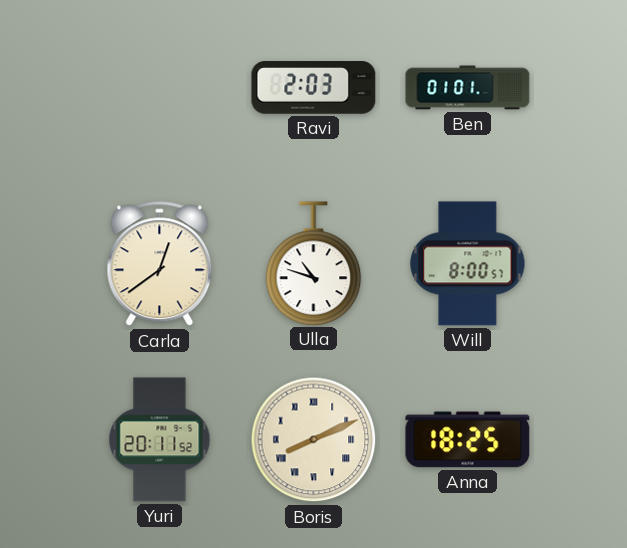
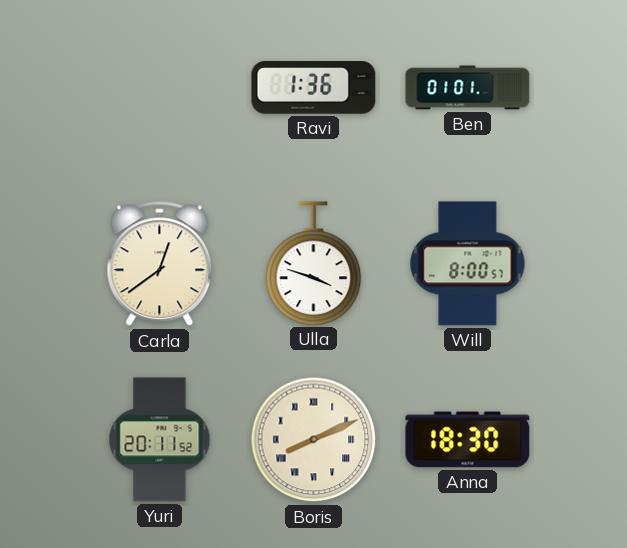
Ravi: 2:03 -> 1:36 (314, 88)
Ulla: 10:48 -> 3:48 (314, 263)
Anna: 18:25 -> 18:30 (468, 440)
